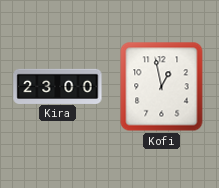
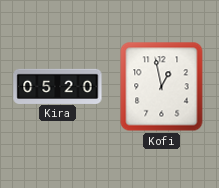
Kira: 23:00 -> 05:20 (58, 86)
